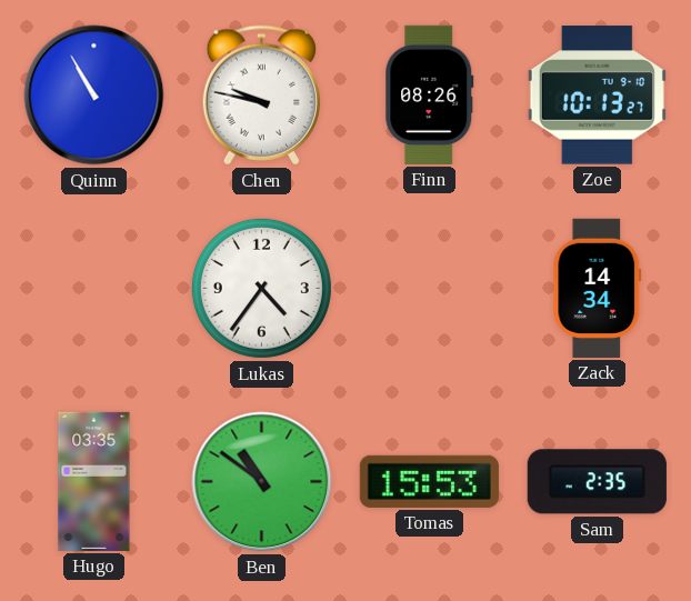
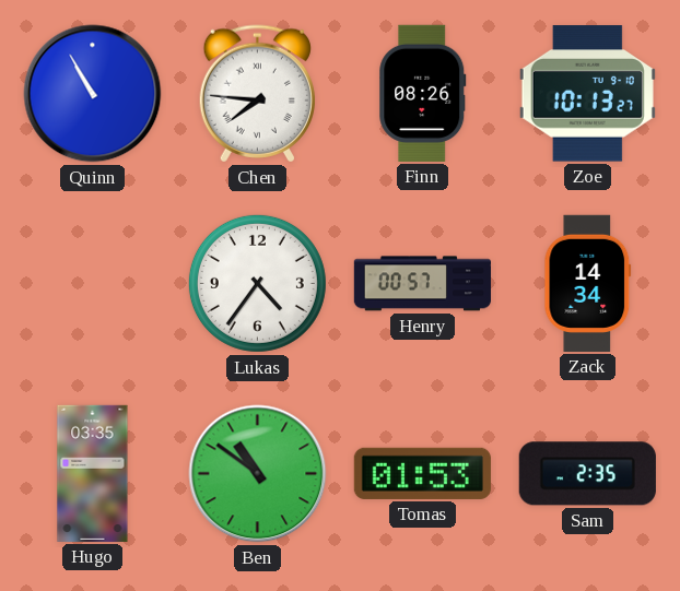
Chen: 9:47 -> 7:46 (257, 94)
Henry: none -> 00:57 (422, 284)
Tomas: 15:53 -> 01:53 (422, 473)
